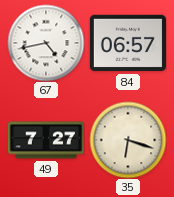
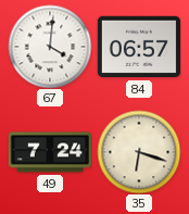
67: 4:43 -> 4:01 (50, 47)
49: 7:27 -> 7:24 (49, 152)
